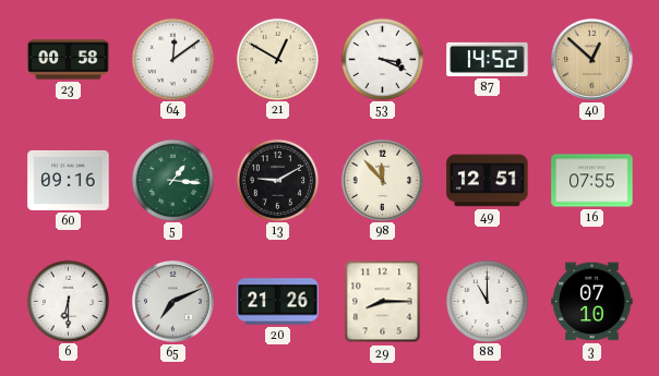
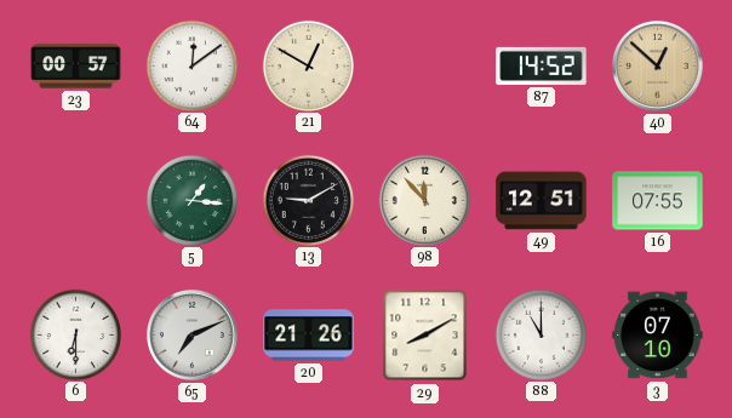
23: 00:58 -> 00:57 (76, 67)
53: 3:19 -> none (382, 59)
60: 09:16 -> none (69, 180)
29: 8:15 -> 8:10 (425, 336)
